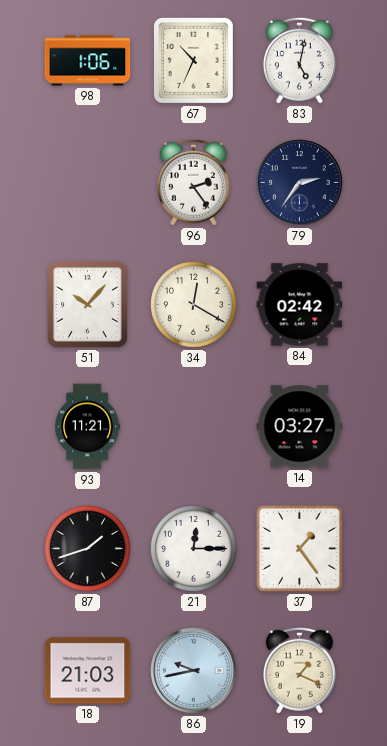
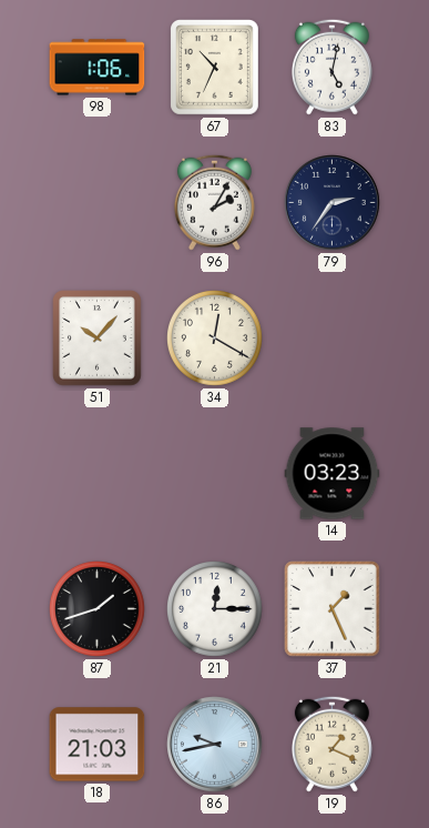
96: 2:24 -> 2:05 (214, 202)
84: 02:42 -> none (300, 305)
93: 11:21 -> none (88, 427)
14: 03:27 -> 03:23 (333, 474)
37: 1:24 -> 1:26 (333, 609)
